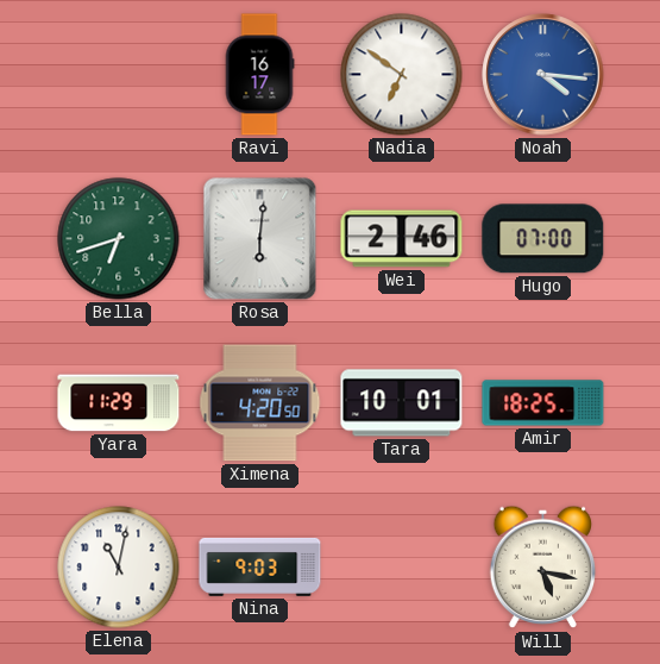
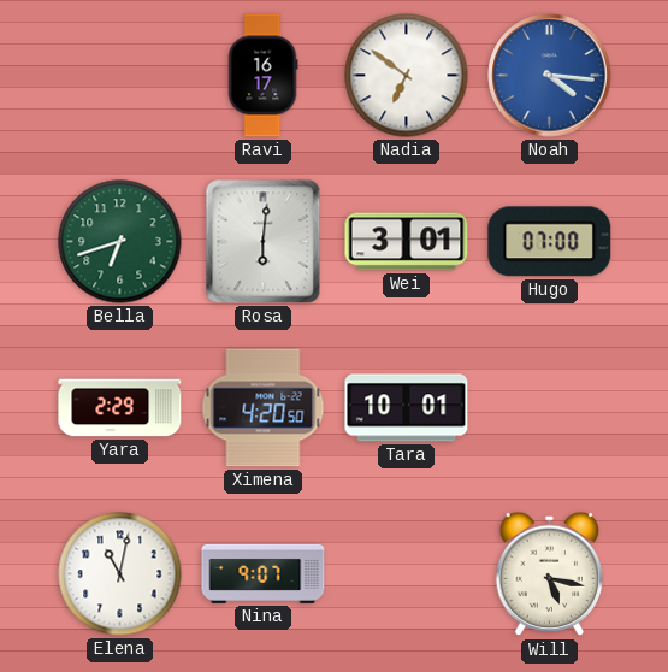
Wei: 2:46 -> 3:01 (407, 242)
Yara: 11:29 -> 2:29 (120, 408)
Amir: 18:25 -> none (543, 403)
Nina: 9:03 -> 9:07 (264, 573)
